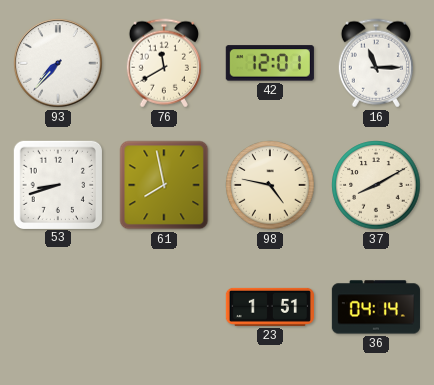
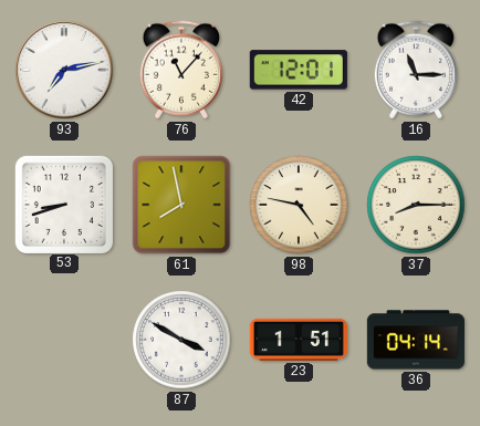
93: 7:37 -> 7:13 (64, 70)
76: 11:40 -> 11:07 (181, 70)
37: 8:10 -> 8:15 (416, 205)
87: none -> 3:50 (181, 340)
